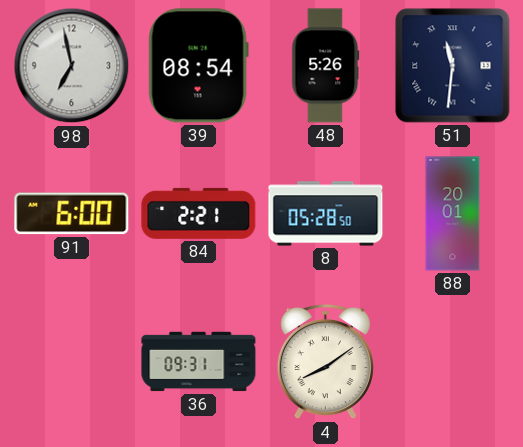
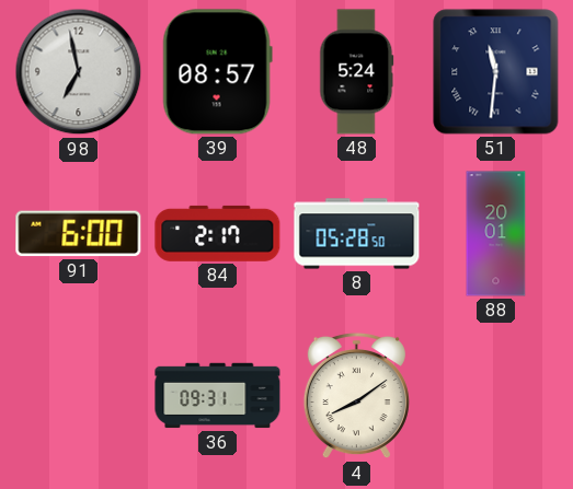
39: 08:54 -> 08:57 (217, 72)
48: 5:26 -> 5:24 (357, 72)
84: 2:21 -> 2:17 (218, 233)
